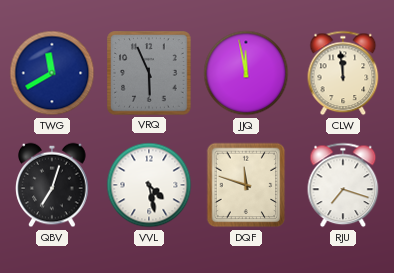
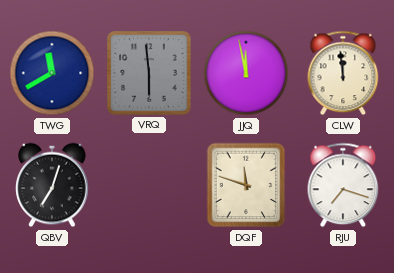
VRQ: 5:56 -> 5:59 (149, 73)
VVL: 4:28 -> none (149, 185)
